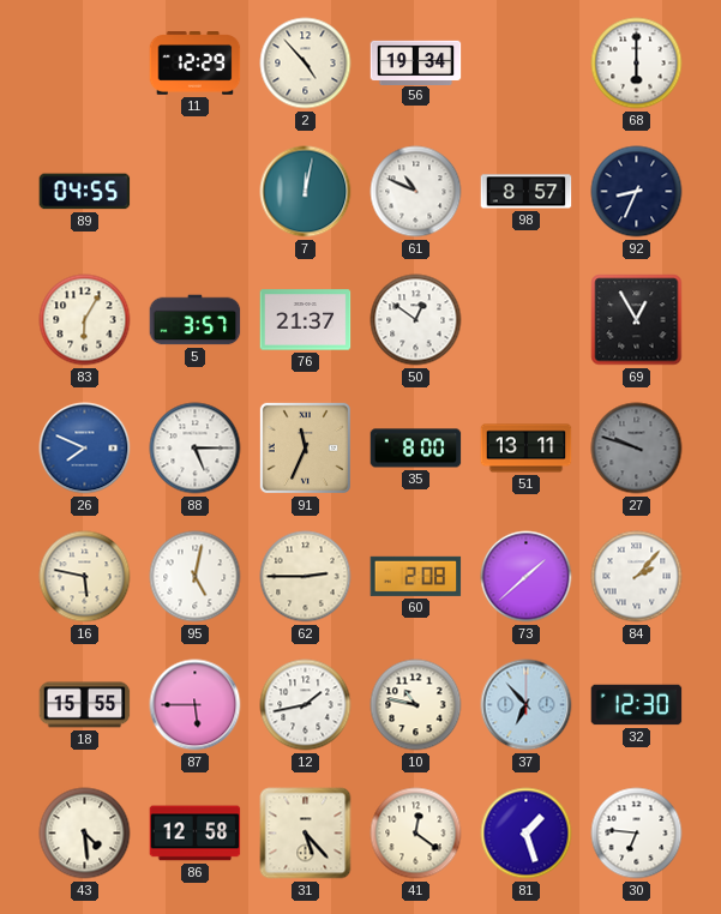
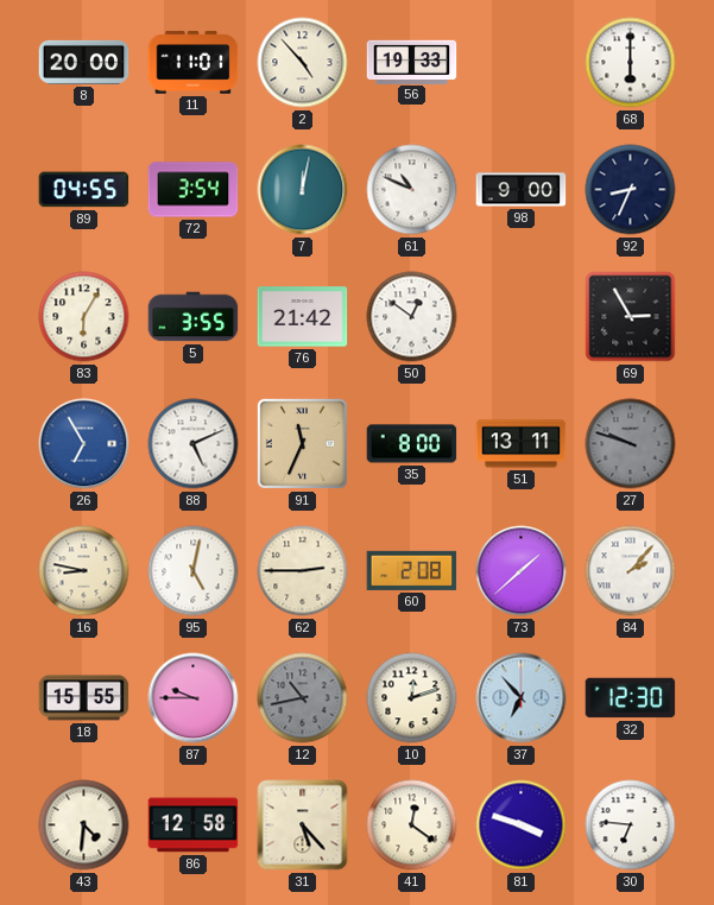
8: none -> 20:00 (84, 62)
11: 12:29 -> 11:01 (194, 63)
56: 19:34 -> 19:33 (412, 62)
72: none -> 3:54 (194, 190)
98: 8:57 -> 9:00 (522, 190)
5: 3:57 -> 3:55 (194, 317)
76: 21:37 -> 21:42 (303, 317)
69: 12:55 -> 2:55 (631, 317)
26: 7:49 -> 6:55 (84, 444)
88: 5:15 -> 5:11 (194, 444)
16: 5:47 -> 8:47 (84, 571)
87: 5:45 -> 9:45 (194, 698)
12: 1:43 -> 10:43 (303, 698)
12 dial: white -> grey (303, 698)
10: 10:47 -> 12:12 (412, 698)
43: 4:29 -> 4:31 (84, 825)
81: 1:27 -> 3:48 (522, 825)
